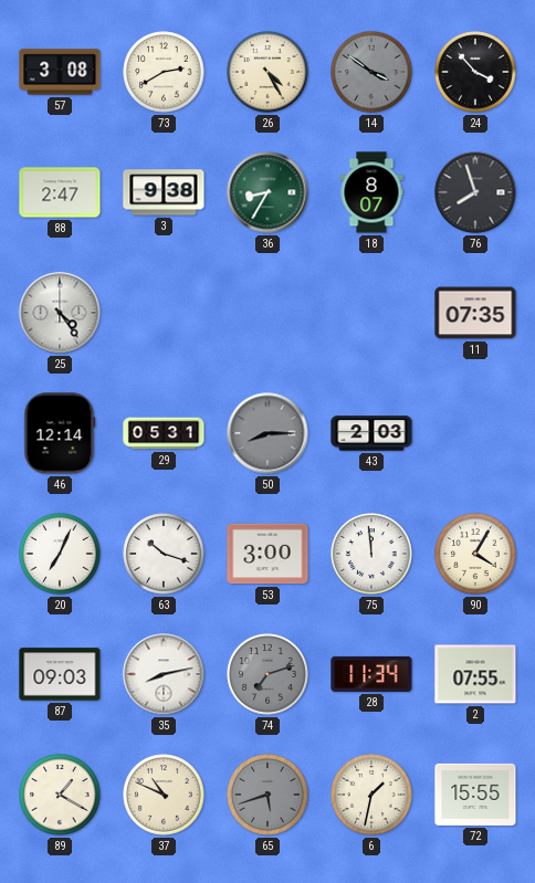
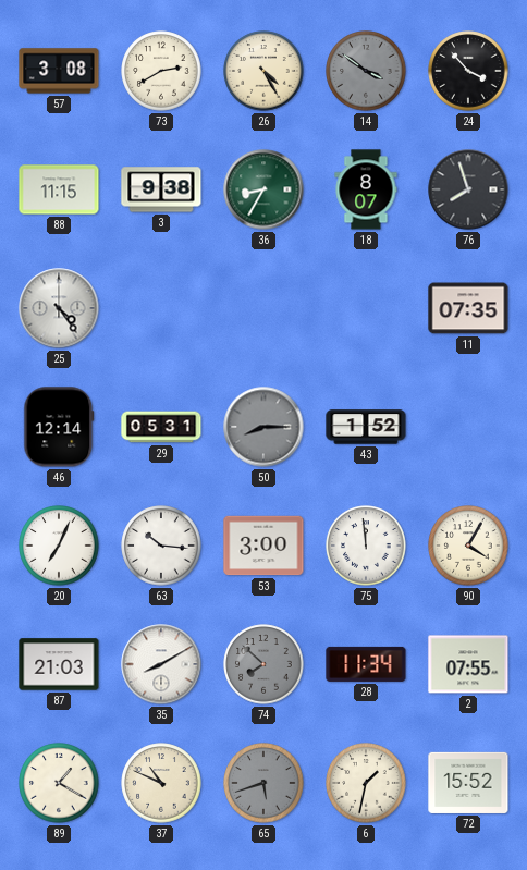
88: 2:47 -> 11:15 (59, 189)
43: 2:03 -> 1:52 (366, 427)
63: 10:18 -> 10:16 (161, 546)
87: 09:03 -> 21:03 (59, 664)
35: 8:13 -> 8:10 (161, 664)
74: 7:12 -> 7:52 (263, 664)
72: 15:55 -> 15:52 (468, 783)
